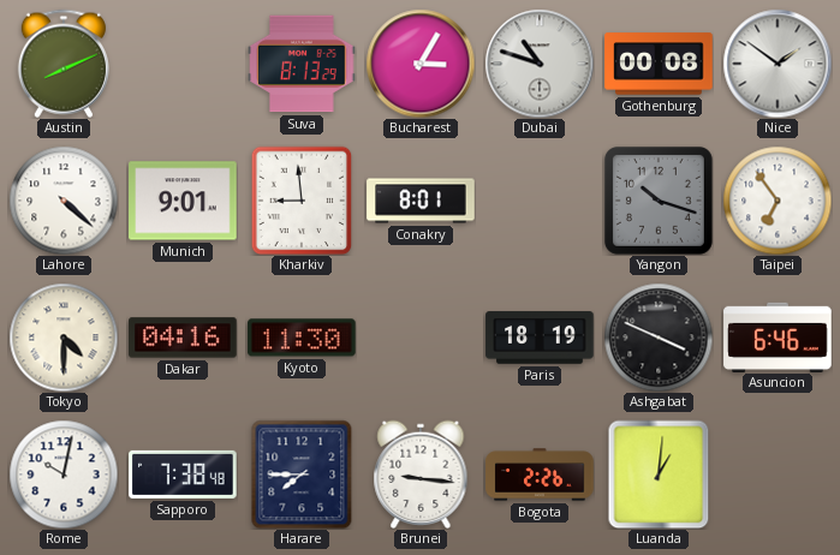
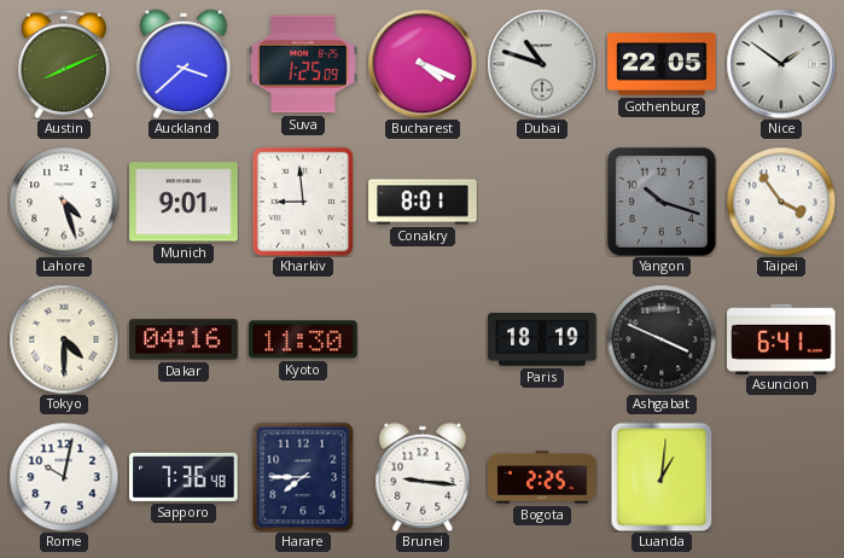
Auckland: none -> 3:38 (184, 64)
Suva: 8:13 -> 1:25 (303, 64)
Bucharest: 3:05 -> 4:19 (423, 64)
Gothenburg: 00:08 -> 22:05 (662, 64)
Lahore: 4:22 -> 4:27 (64, 202)
Taipei: 6:54 -> 3:54 (781, 202)
Asuncion: 6:46 -> 6:41 (781, 338)
Sapporo: 7:38 -> 7:36 (184, 477)
Bogota: 2:26 -> 2:25 (542, 477)
